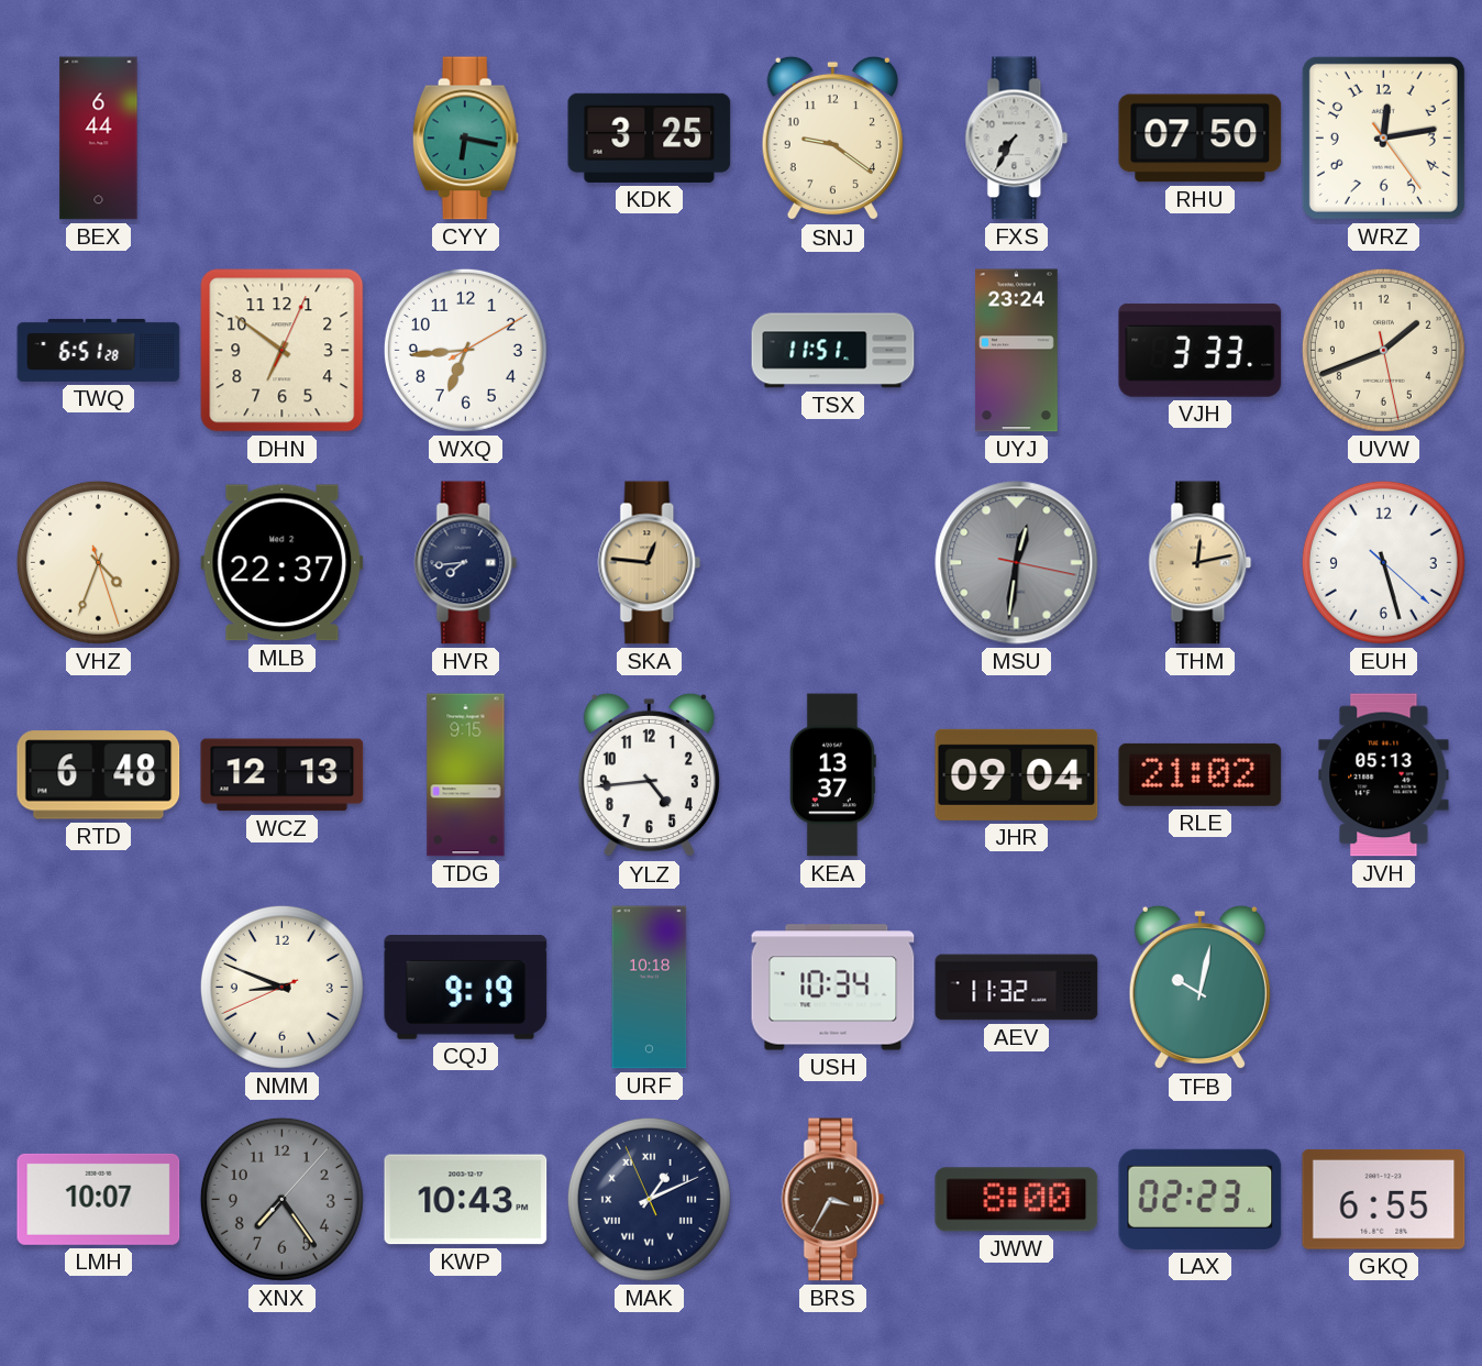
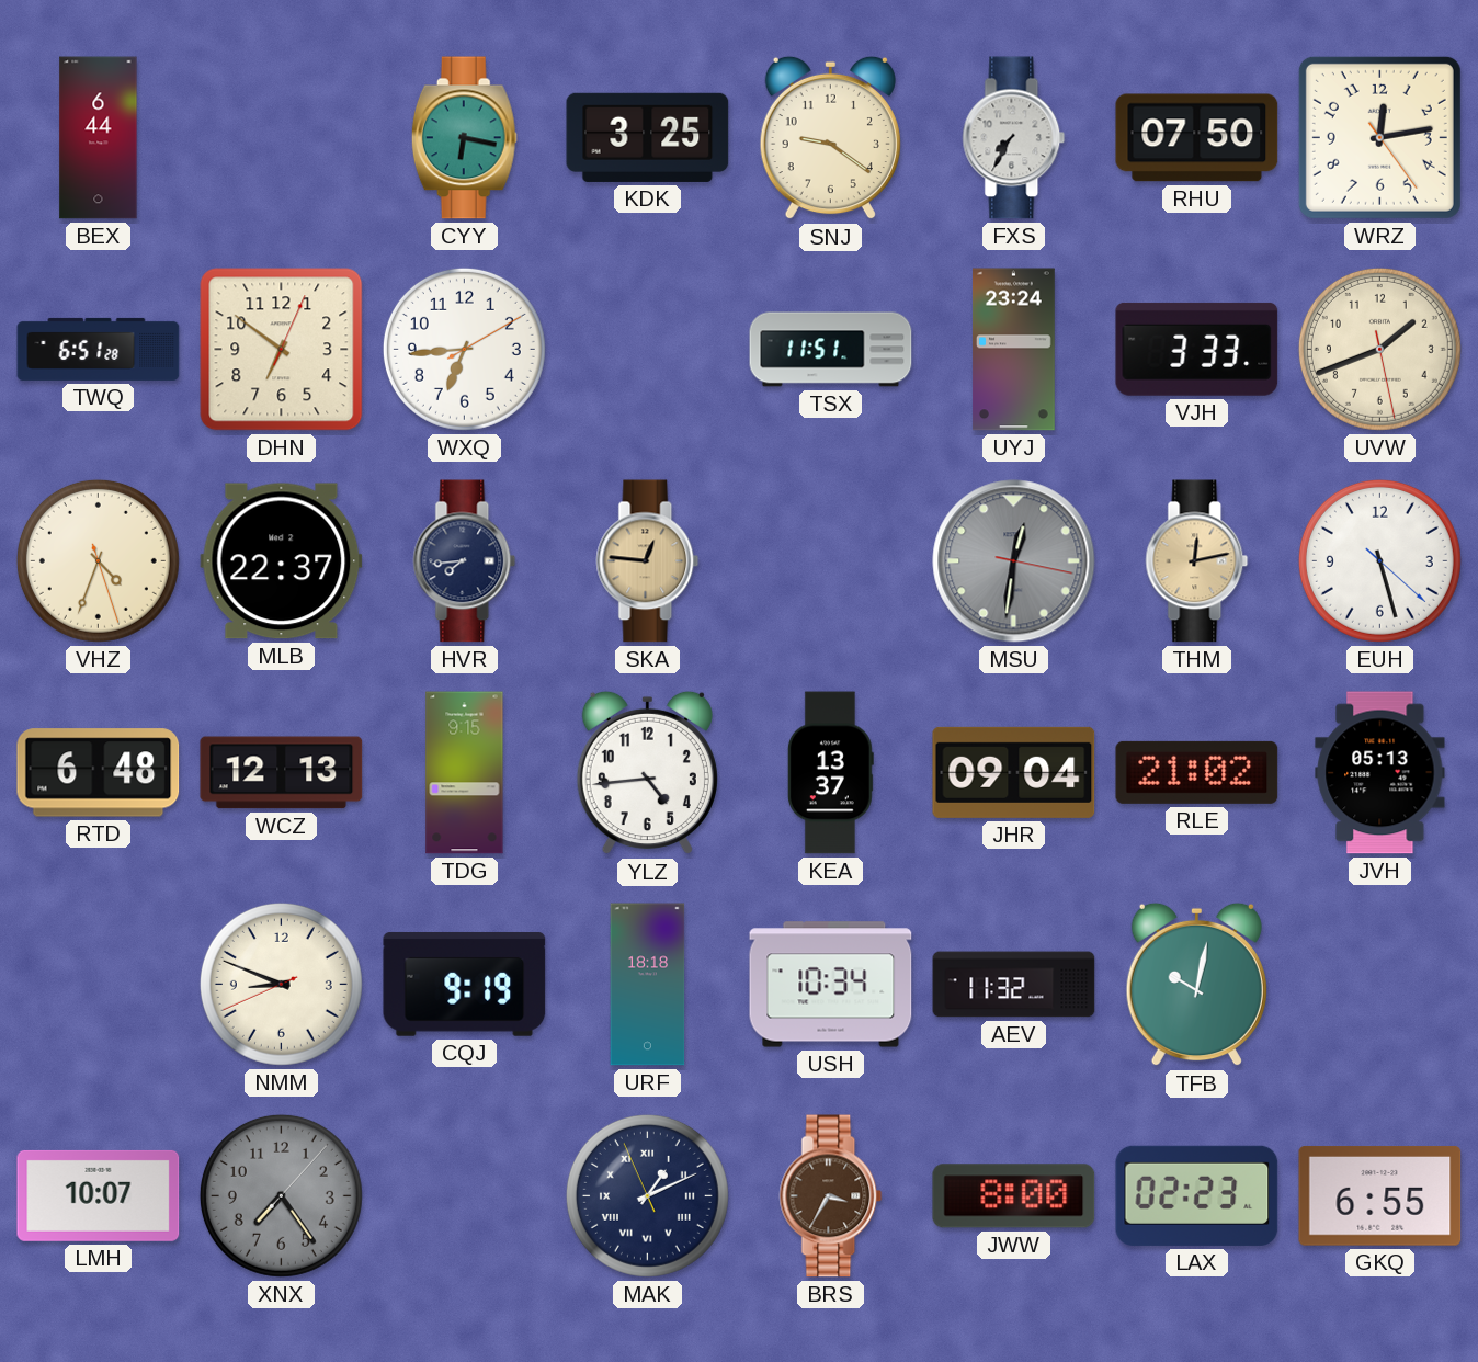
URF: 10:18 -> 18:18 (648, 985)
KWP: 10:43 -> none (466, 1200)
